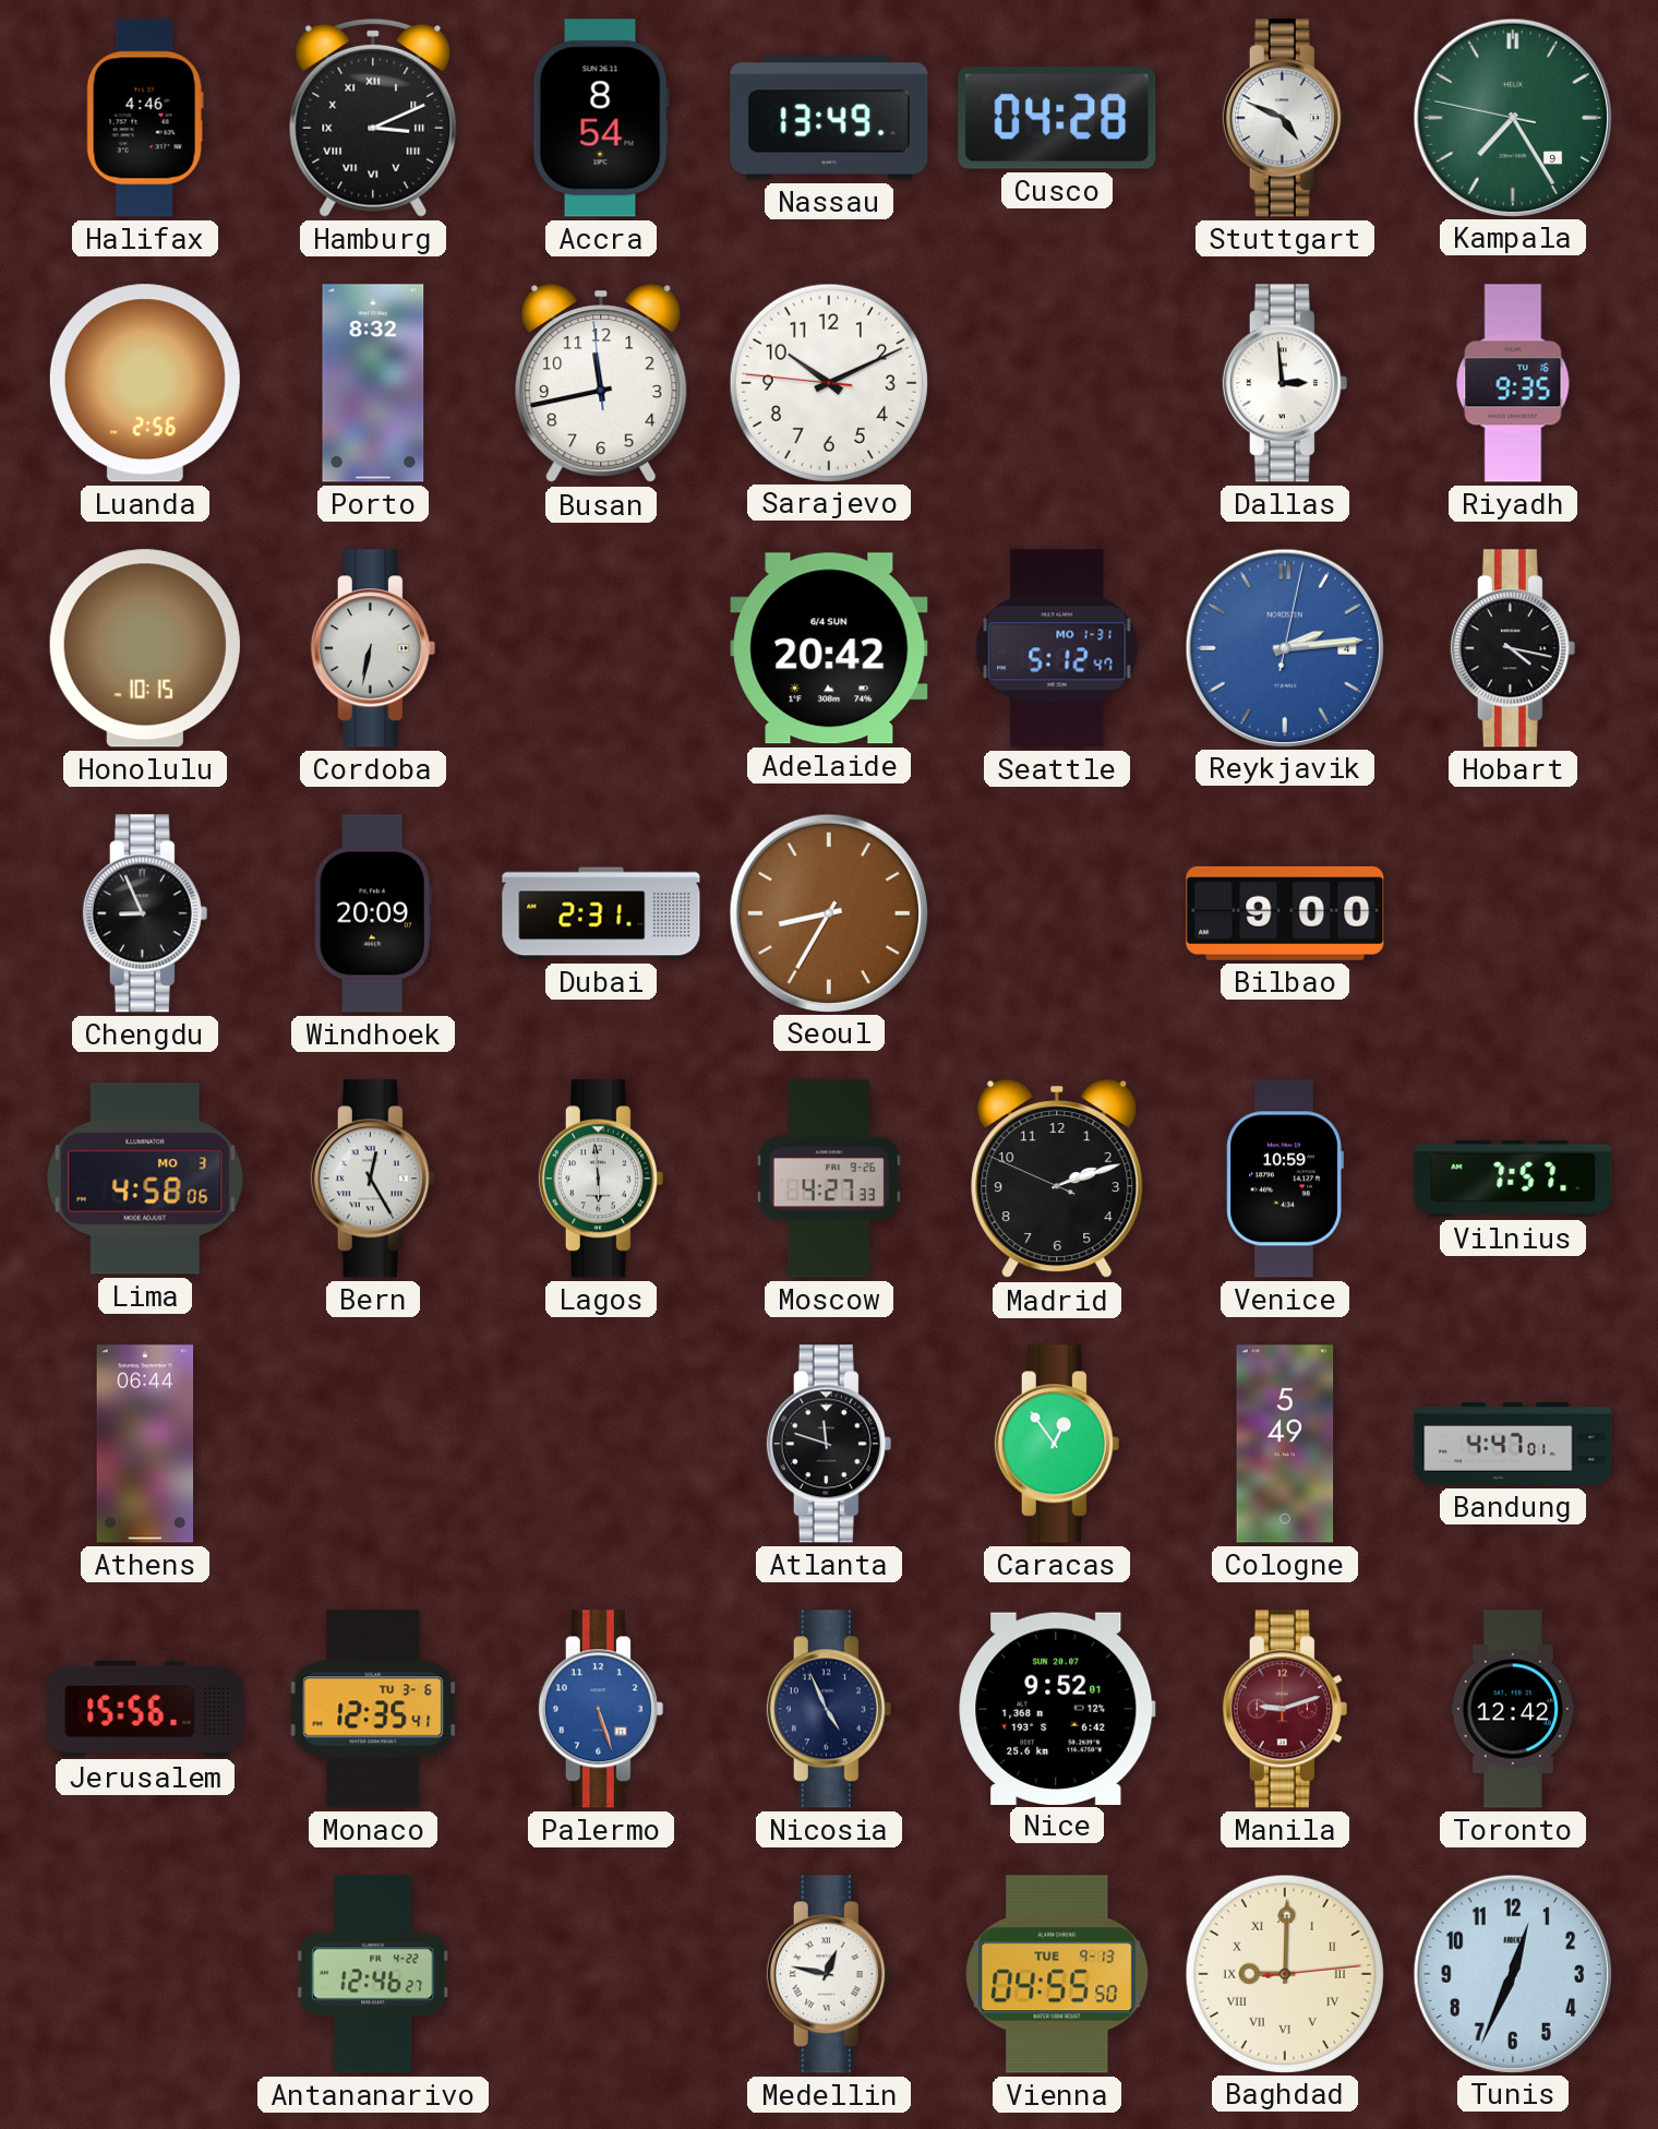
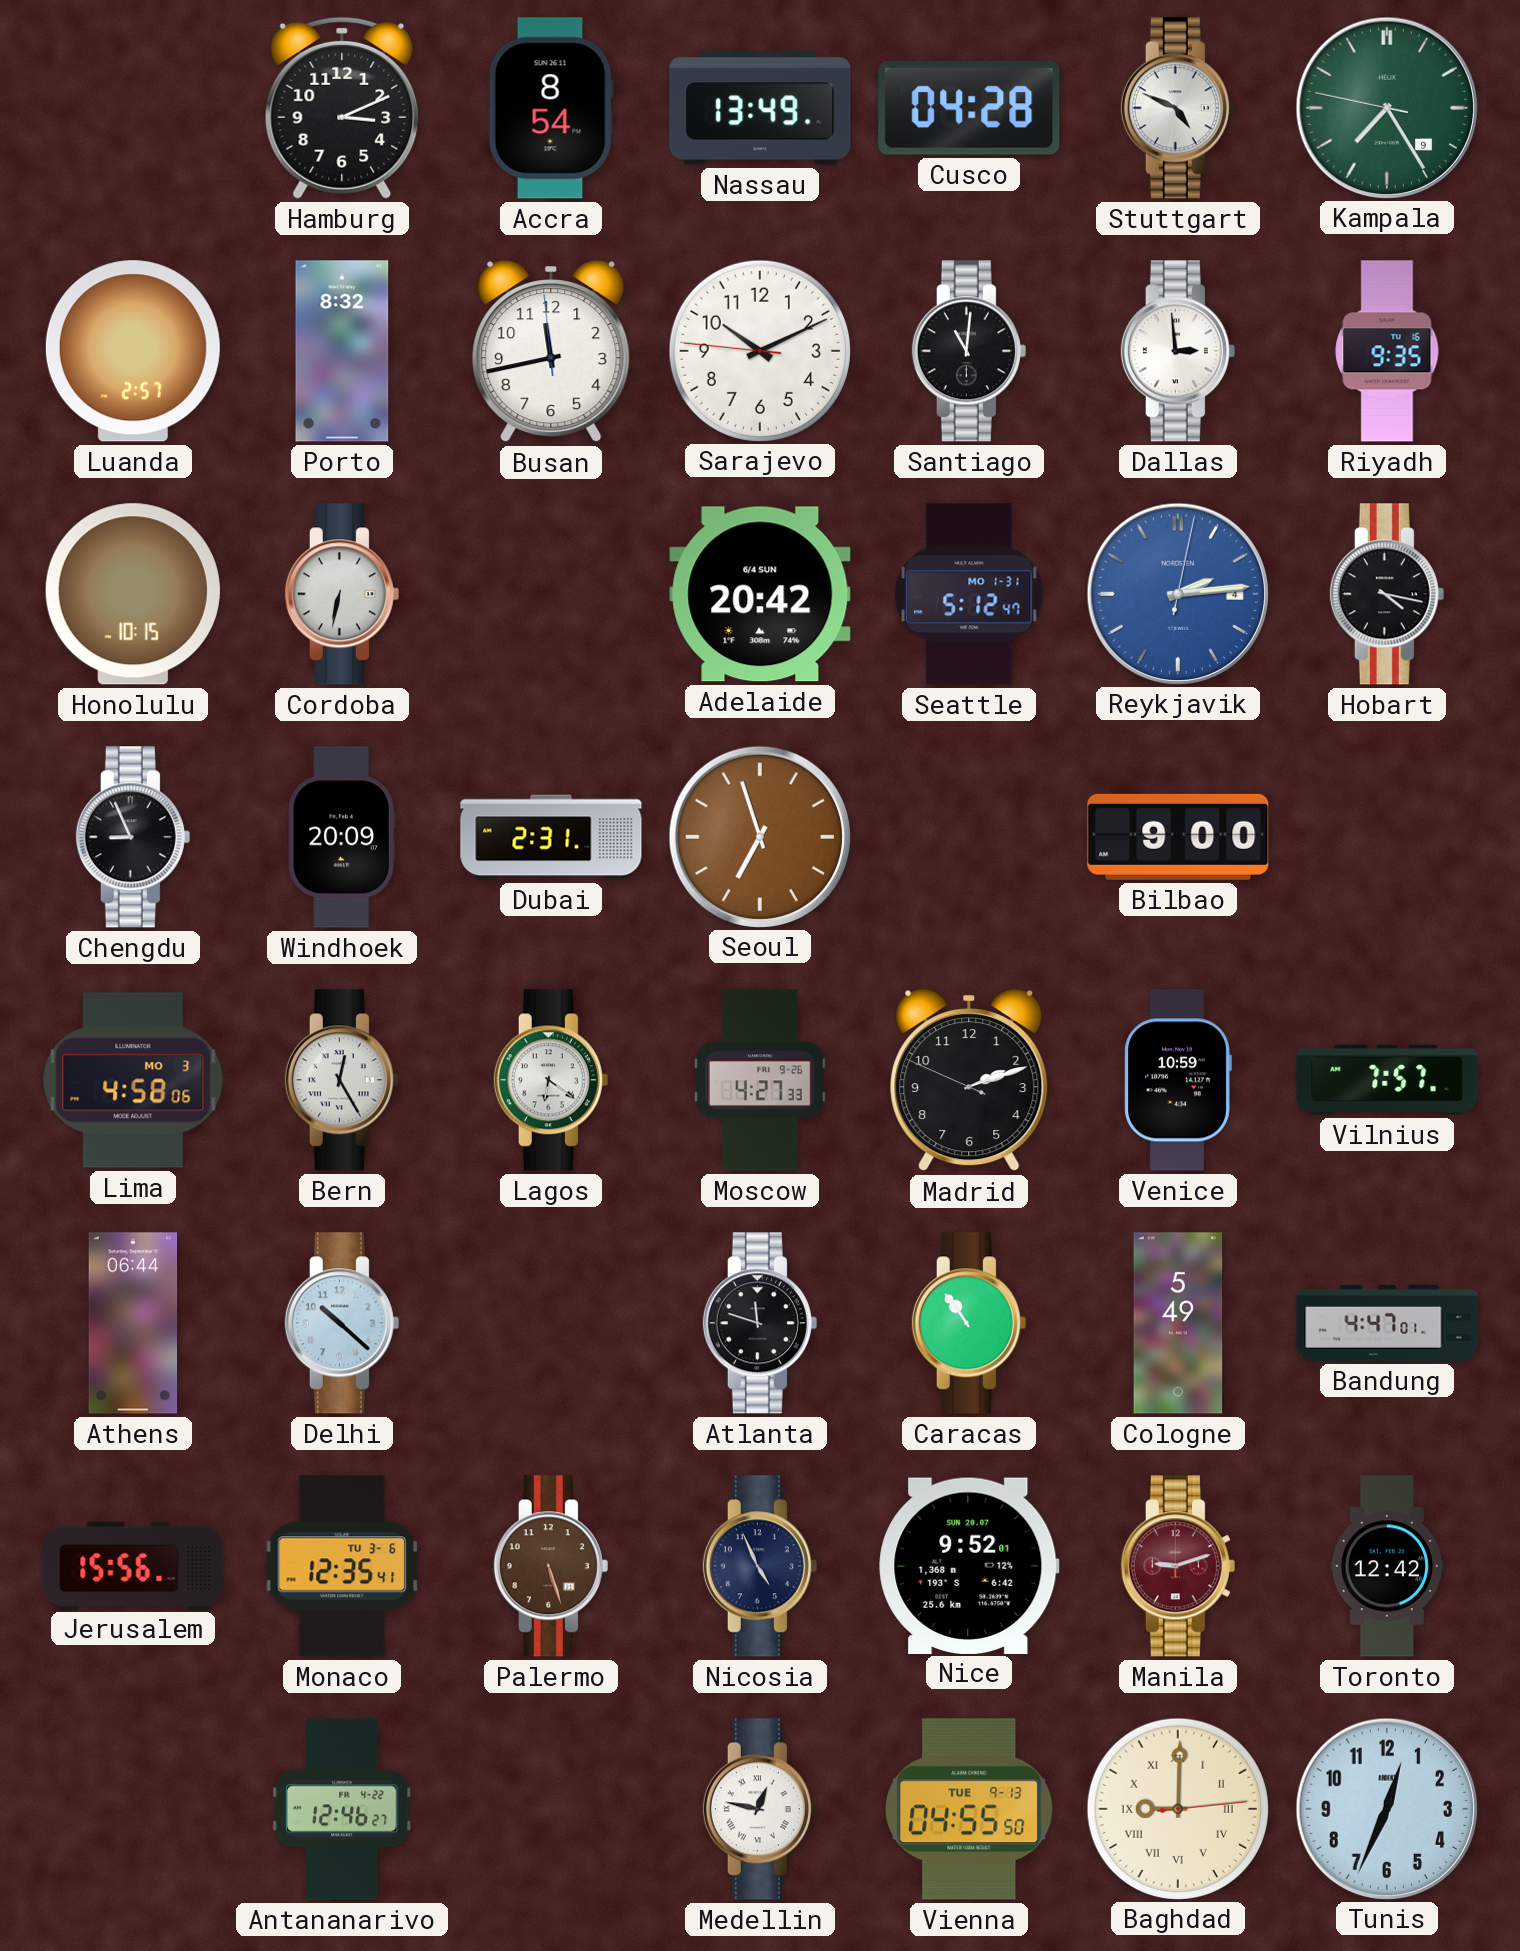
Halifax: 4:46 -> none (145, 118)
Hamburg numerals: Roman -> Arabic (342, 108)
Luanda: 2:56 -> 2:57 (133, 351)
Santiago: none -> 11:01 (969, 351)
Seoul: 8:35 -> 6:57 (759, 836)
Lagos: 5:59 -> 6:21 (551, 1080)
Delhi: none -> 10:22 (342, 1323)
Caracas: 12:54 -> 10:54 (969, 1323)
Palermo dial: blue -> brown (551, 1566)
